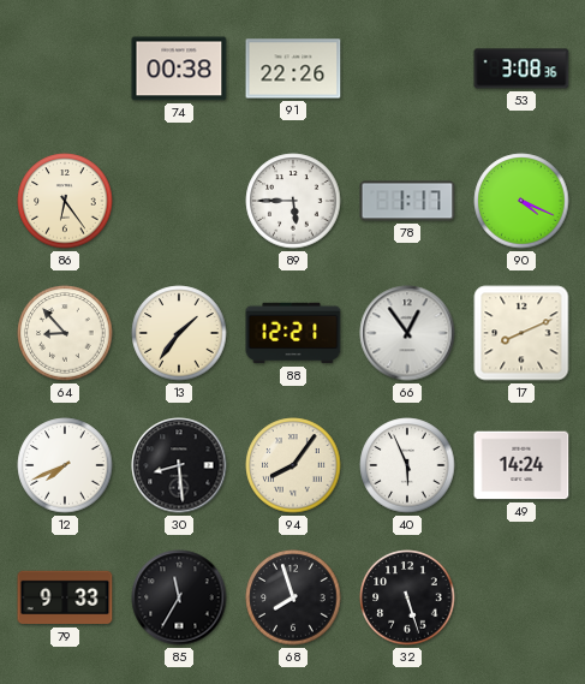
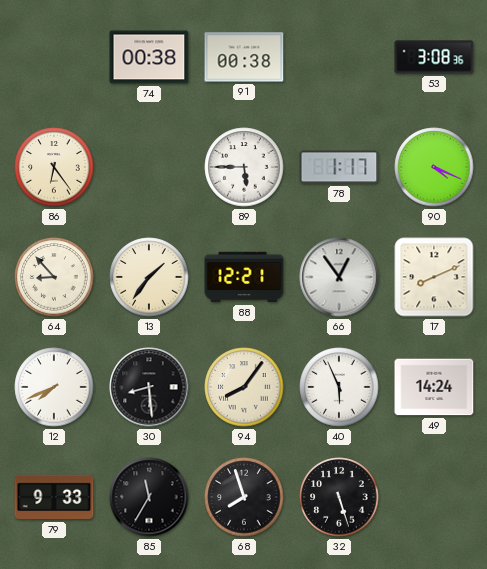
91: 22:26 -> 00:38 (244, 57)
